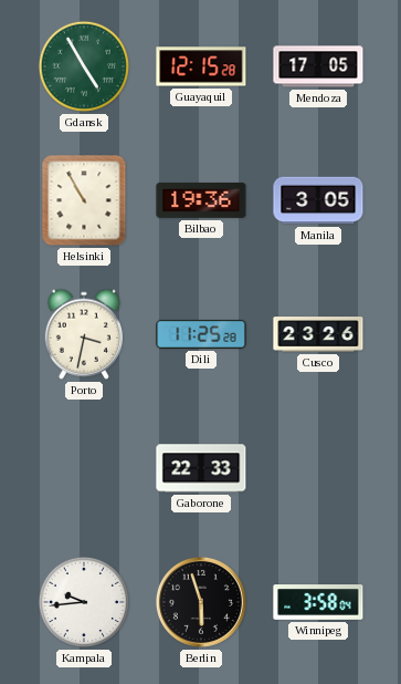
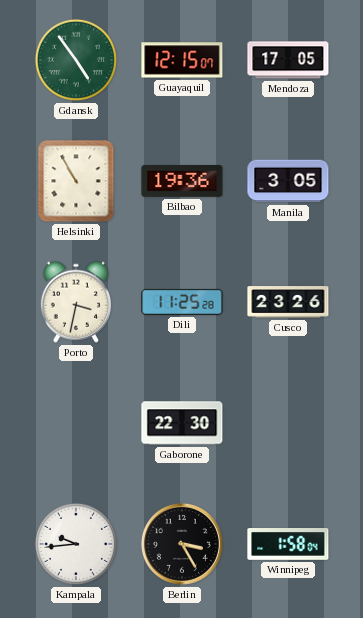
Gdansk: 4:55 -> 4:54 (76, 60)
Guayaquil: 12:15:28 -> 12:15:07 (182, 60)
Gaborone: 22:33 -> 22:30 (182, 423)
Berlin: 5:57 -> 3:25 (182, 544)
Winnipeg: 3:58 -> 1:58 (288, 545)
